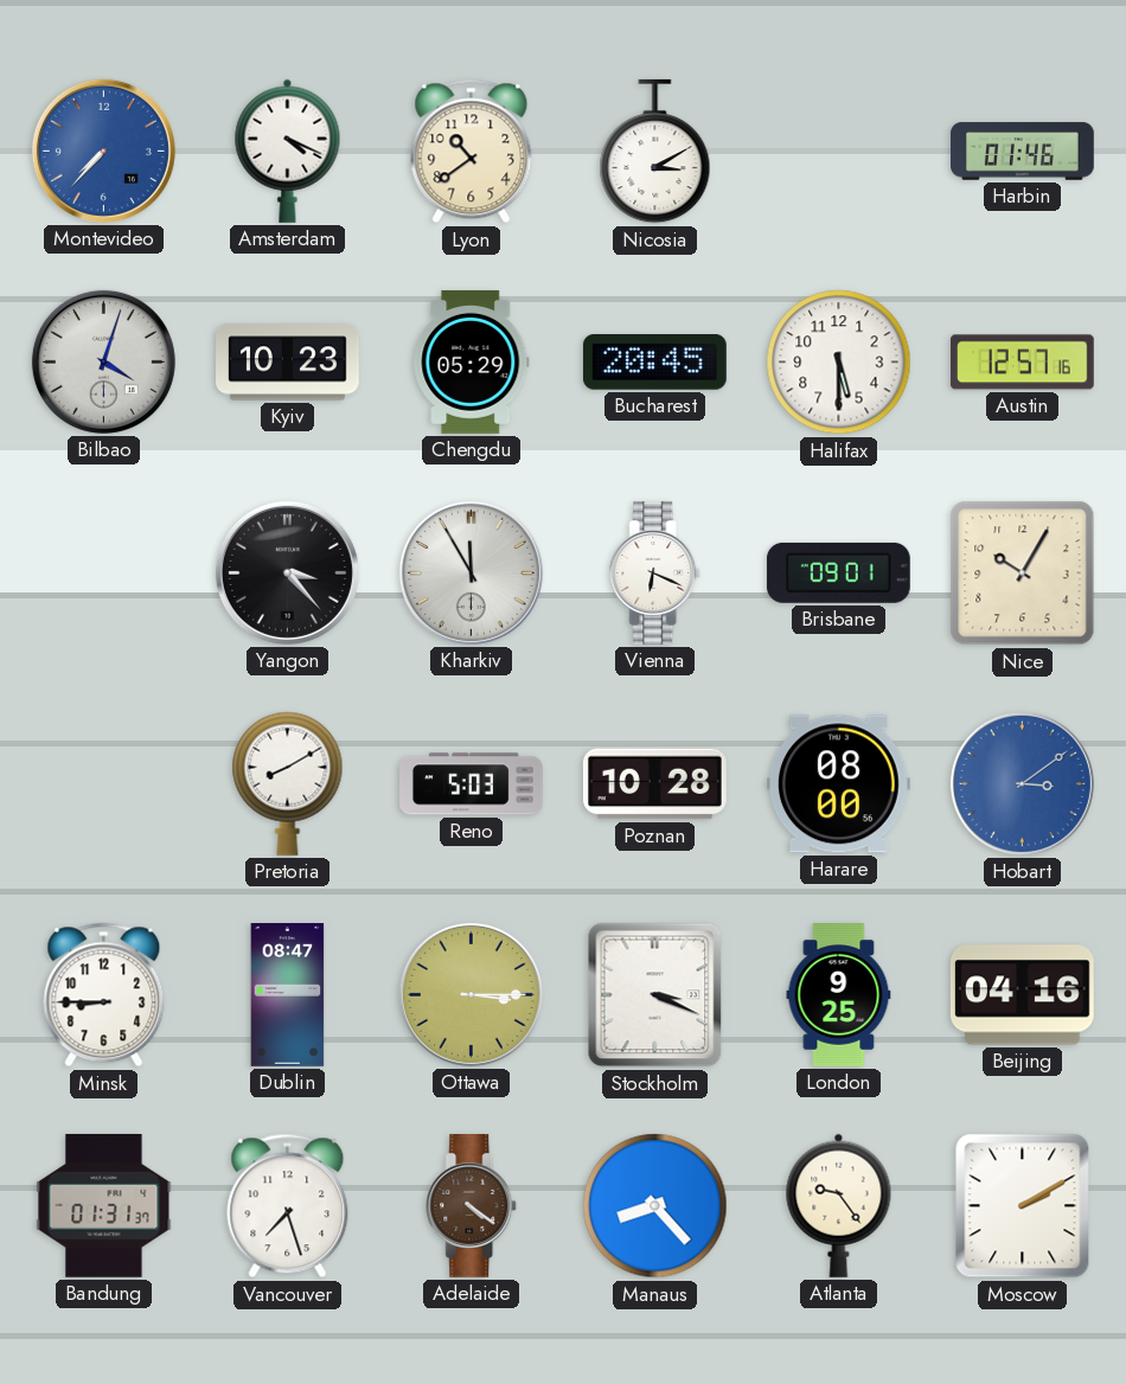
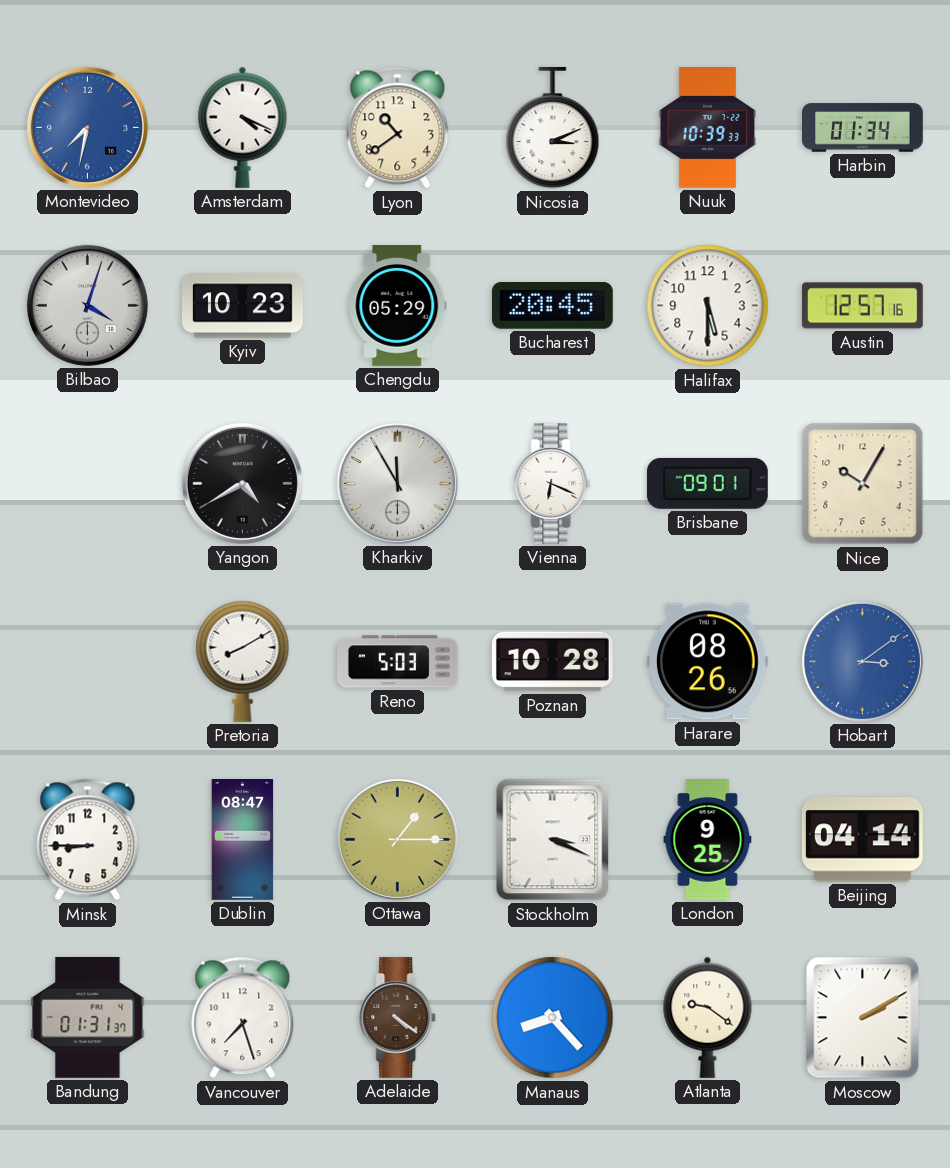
Montevideo: 7:37 -> 7:32 (87, 127)
Nicosia: 3:10 -> 3:11 (553, 128)
Nuuk: none -> 10:39 (707, 128)
Harbin: 01:46 -> 01:34 (863, 128)
Yangon: 3:23 -> 4:40 (242, 483)
Harare: 08:00 -> 08:26 (707, 662)
Ottawa: 3:15 -> 1:15 (397, 839)
Beijing: 04:16 -> 04:14 (862, 840)
Atlanta: 9:24 -> 9:21 (708, 1017)
